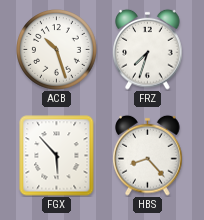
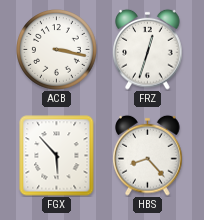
ACB: 10:27 -> 3:17 (57, 50)
FRZ: 7:33 -> 12:33 (148, 49)
